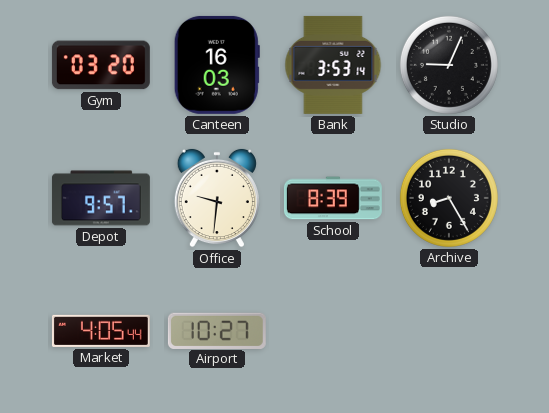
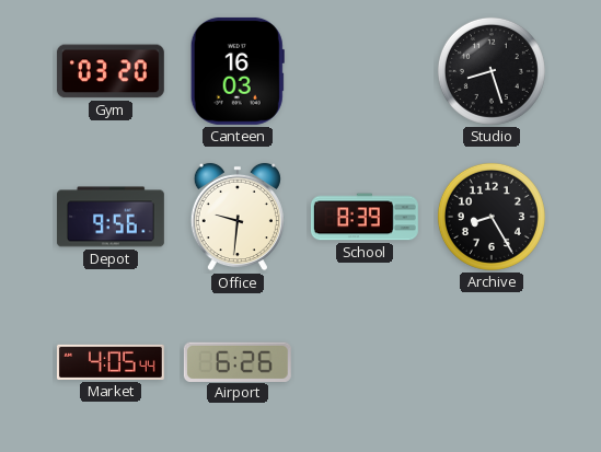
Bank: 3:53 -> none (333, 65)
Studio: 9:04 -> 8:27 (492, 71)
Depot: 9:57 -> 9:56 (111, 217)
Airport: 10:27 -> 6:26 (238, 361)
